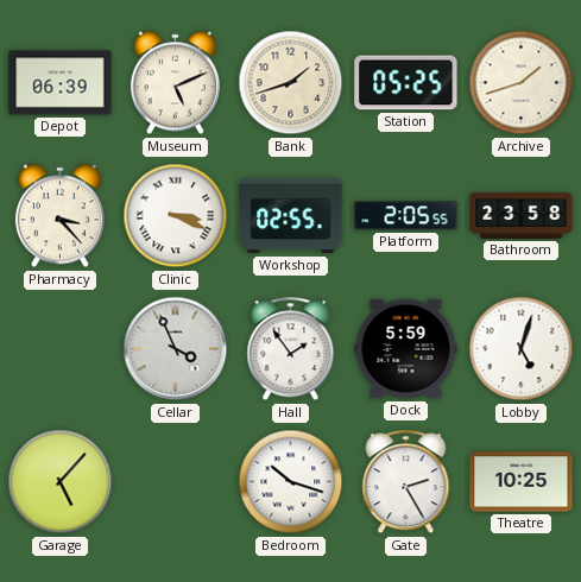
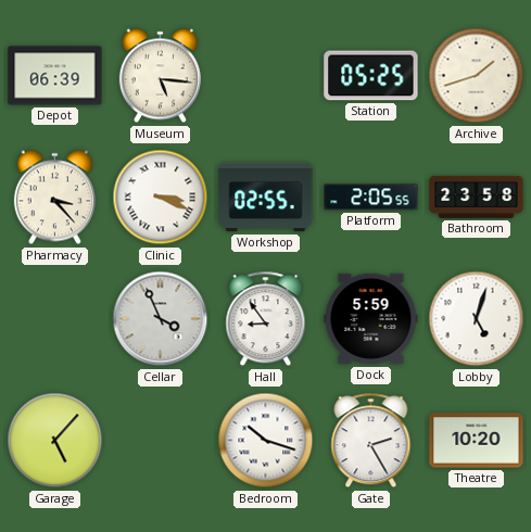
Museum: 5:11 -> 5:16 (160, 76)
Bank: 1:42 -> none (291, 83)
Hall: 1:54 -> 8:54 (266, 319)
Theatre: 10:25 -> 10:20 (477, 441)
